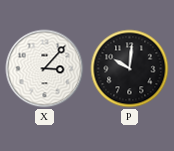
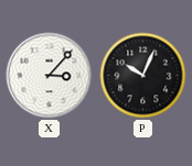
P: 10:01 -> 10:04 (143, 76)
